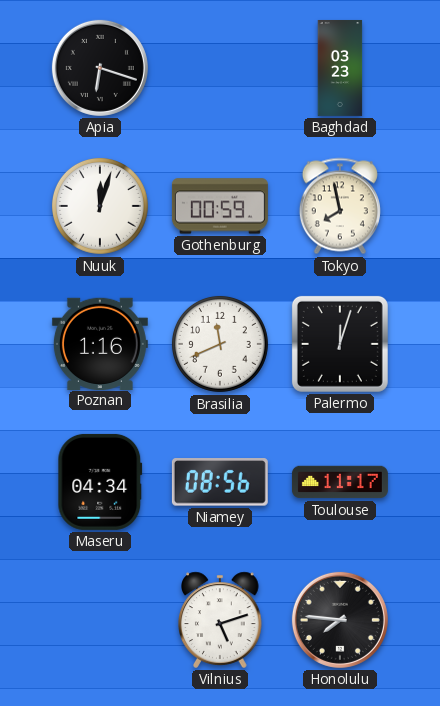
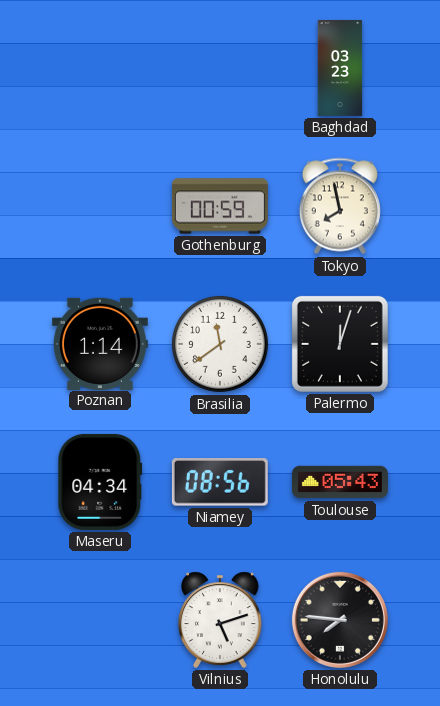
Apia: 6:18 -> none (100, 68)
Nuuk: 12:03 -> none (100, 206)
Poznan: 1:16 -> 1:14 (100, 343)
Brasilia: 11:41 -> 11:39 (220, 344)
Toulouse: 11:17 -> 05:43 (340, 482)
